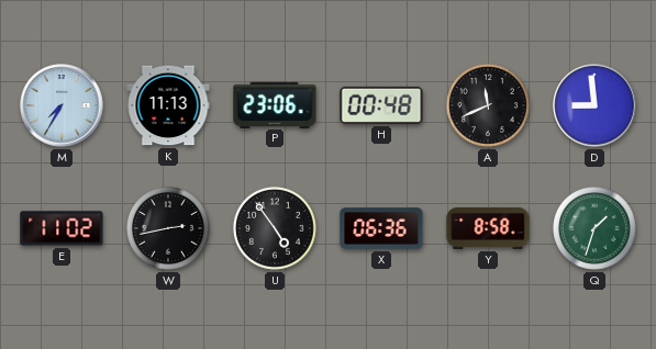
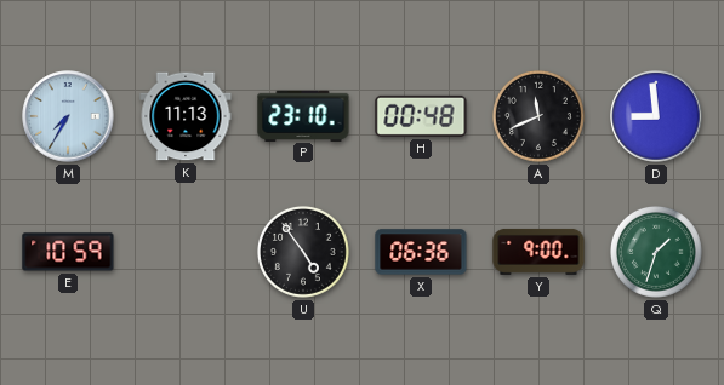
P: 23:06 -> 23:10 (303, 115)
E: 11:02 -> 10:59 (68, 252)
W: 2:43 -> none (168, 228)
Y: 8:58 -> 9:00 (538, 252)
